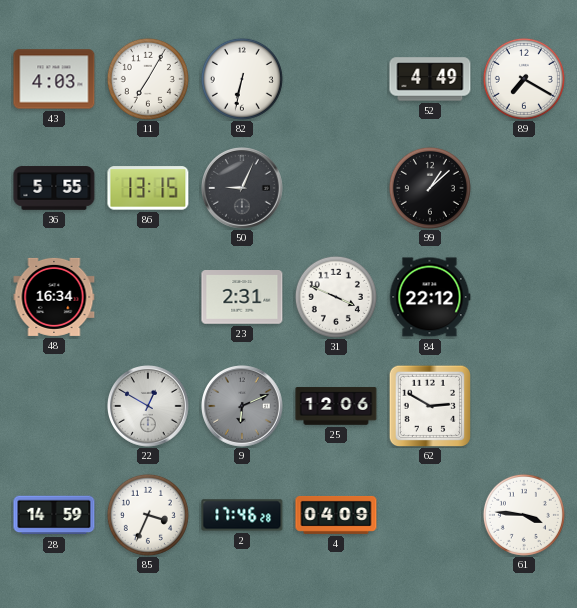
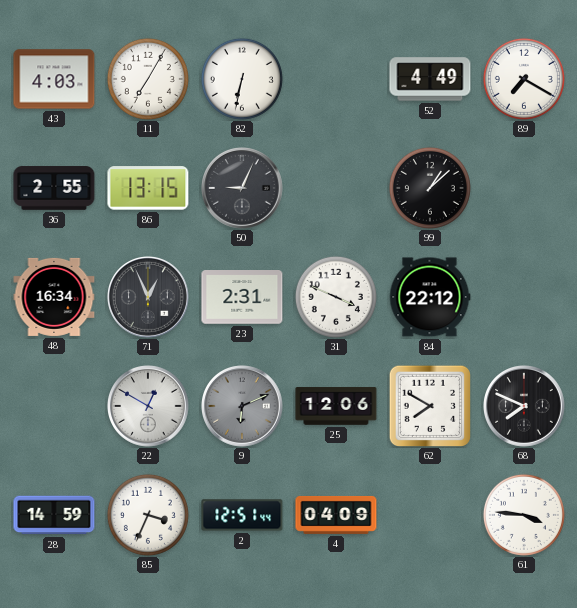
36: 5:55 -> 2:55 (54, 188)
71: none -> 12:56 (149, 298)
62: 2:50 -> 7:50 (429, 405)
68: none -> 7:49 (525, 407)
2: 17:46 -> 12:51 (242, 515)
